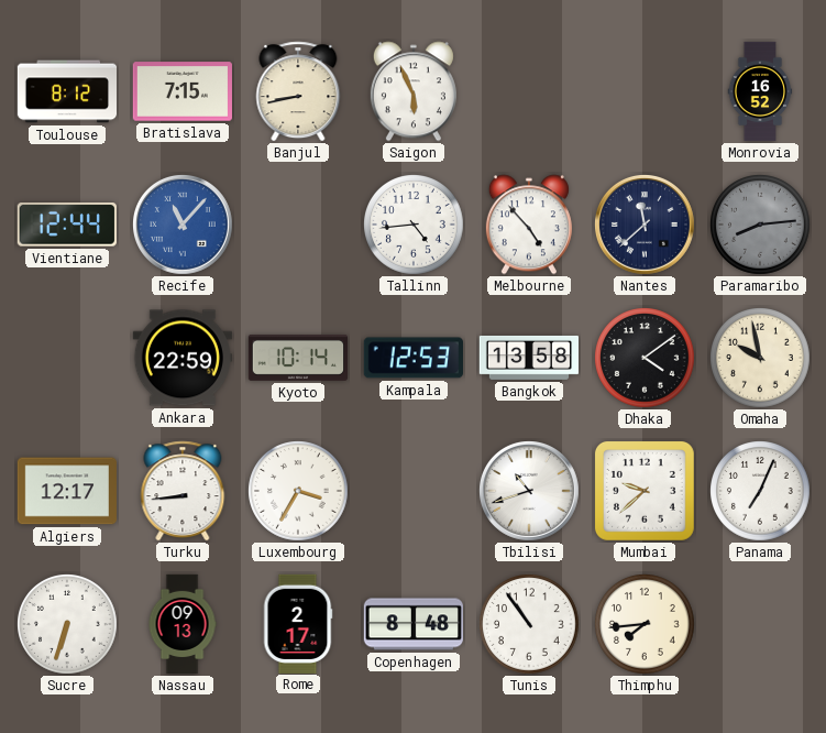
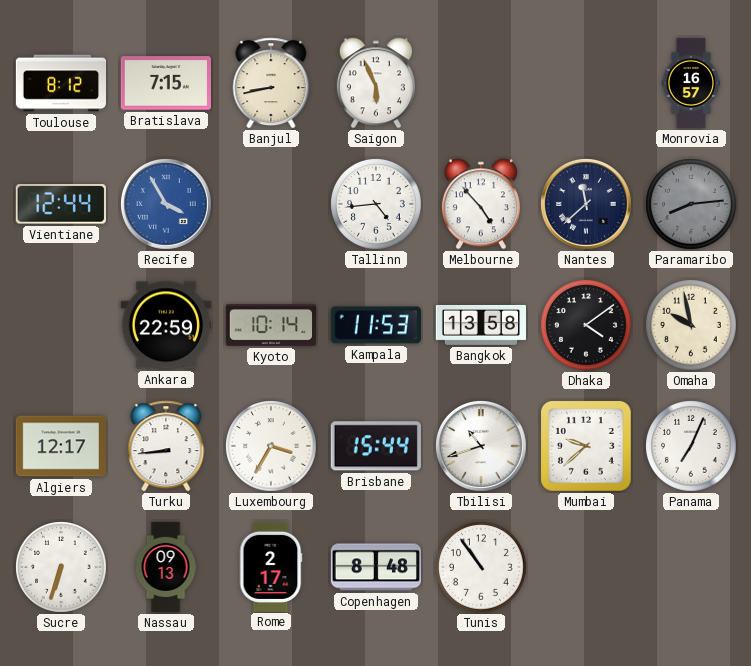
Monrovia: 16:52 -> 16:57 (691, 83)
Recife: 11:07 -> 3:55 (167, 205)
Kampala: 12:53 -> 11:53 (376, 325)
Brisbane: none -> 15:44 (376, 446)
Thimphu: 7:44 -> none (646, 625)
